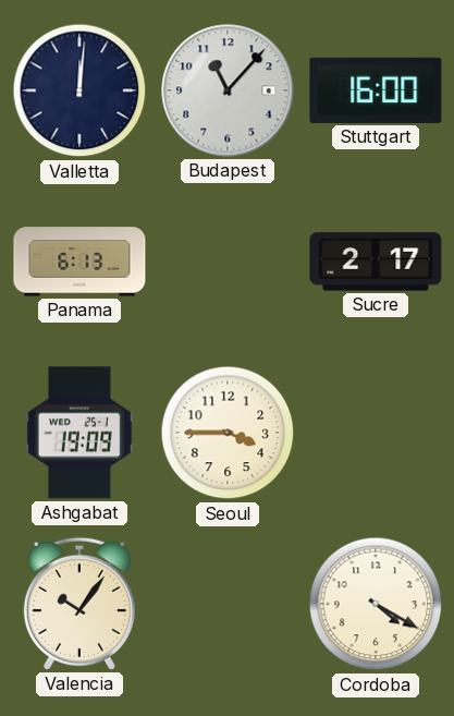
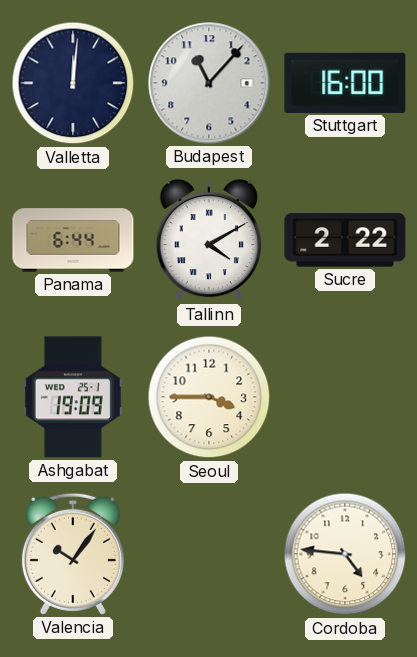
Panama: 6:13 -> 6:44 (73, 240)
Tallinn: none -> 4:10 (208, 240)
Sucre: 2:17 -> 2:22 (345, 240)
Cordoba: 4:20 -> 4:46 (345, 554)
